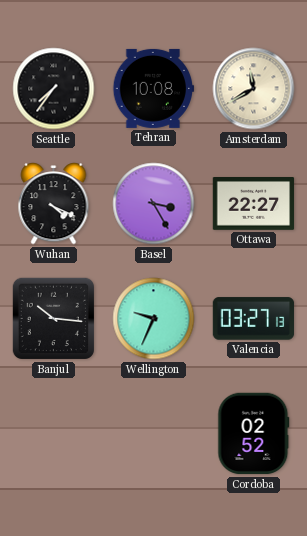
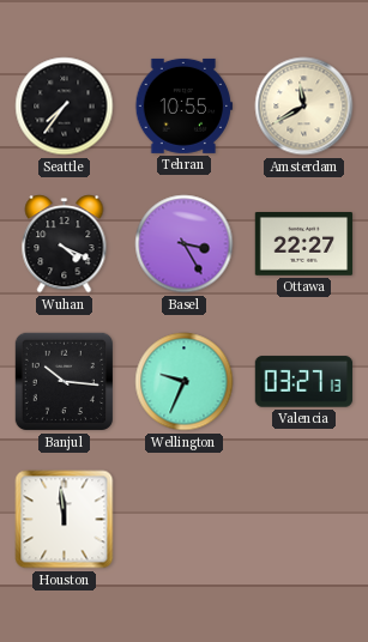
Tehran: 10:08 -> 10:55 (185, 105)
Houston: none -> 11:59 (65, 520)
Cordoba: 02:52 -> none (254, 434)
